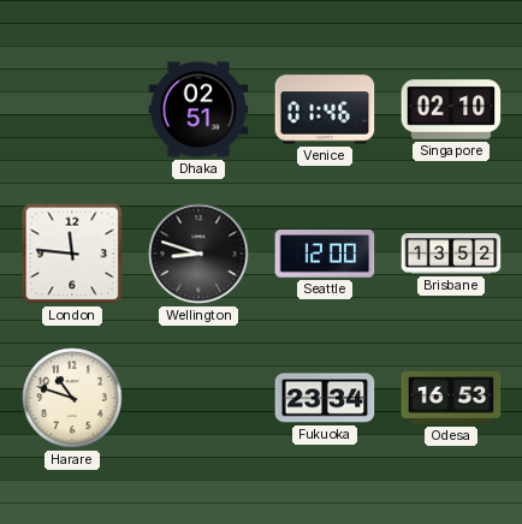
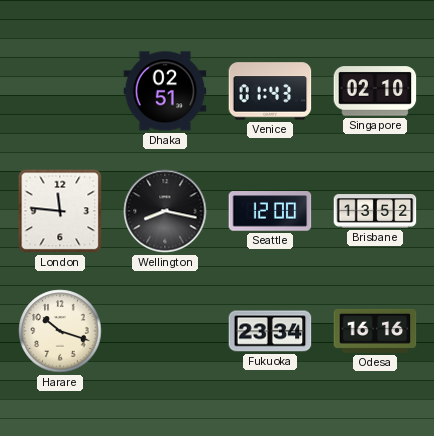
Venice: 01:46 -> 01:43 (270, 91)
Wellington: 8:48 -> 8:17 (165, 211)
Harare: 10:48 -> 10:18 (60, 331)
Odesa: 16:53 -> 16:16 (375, 331)
